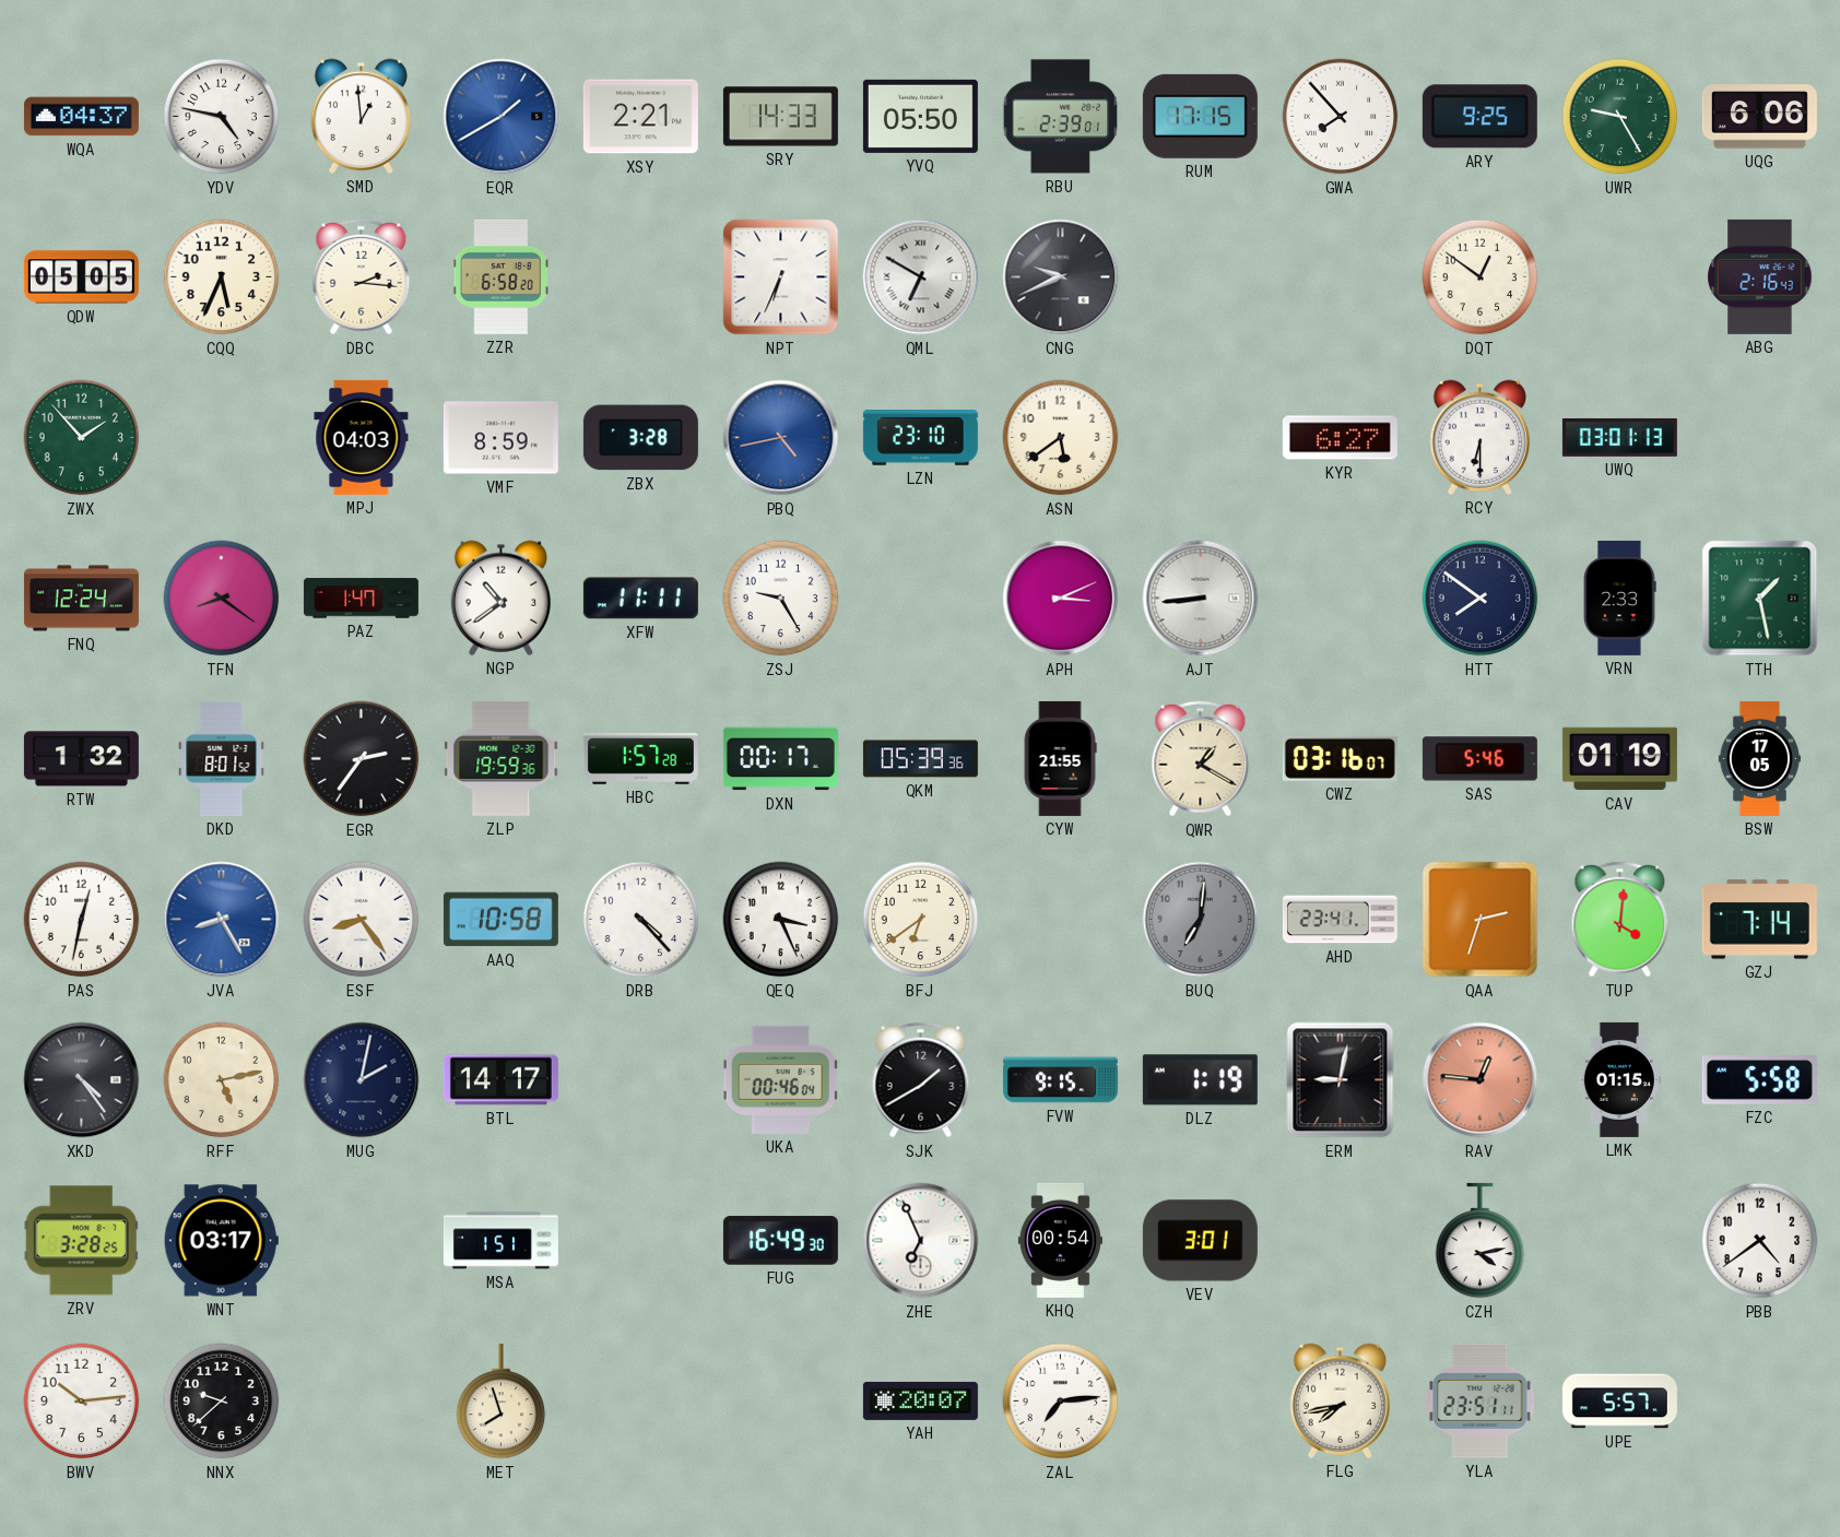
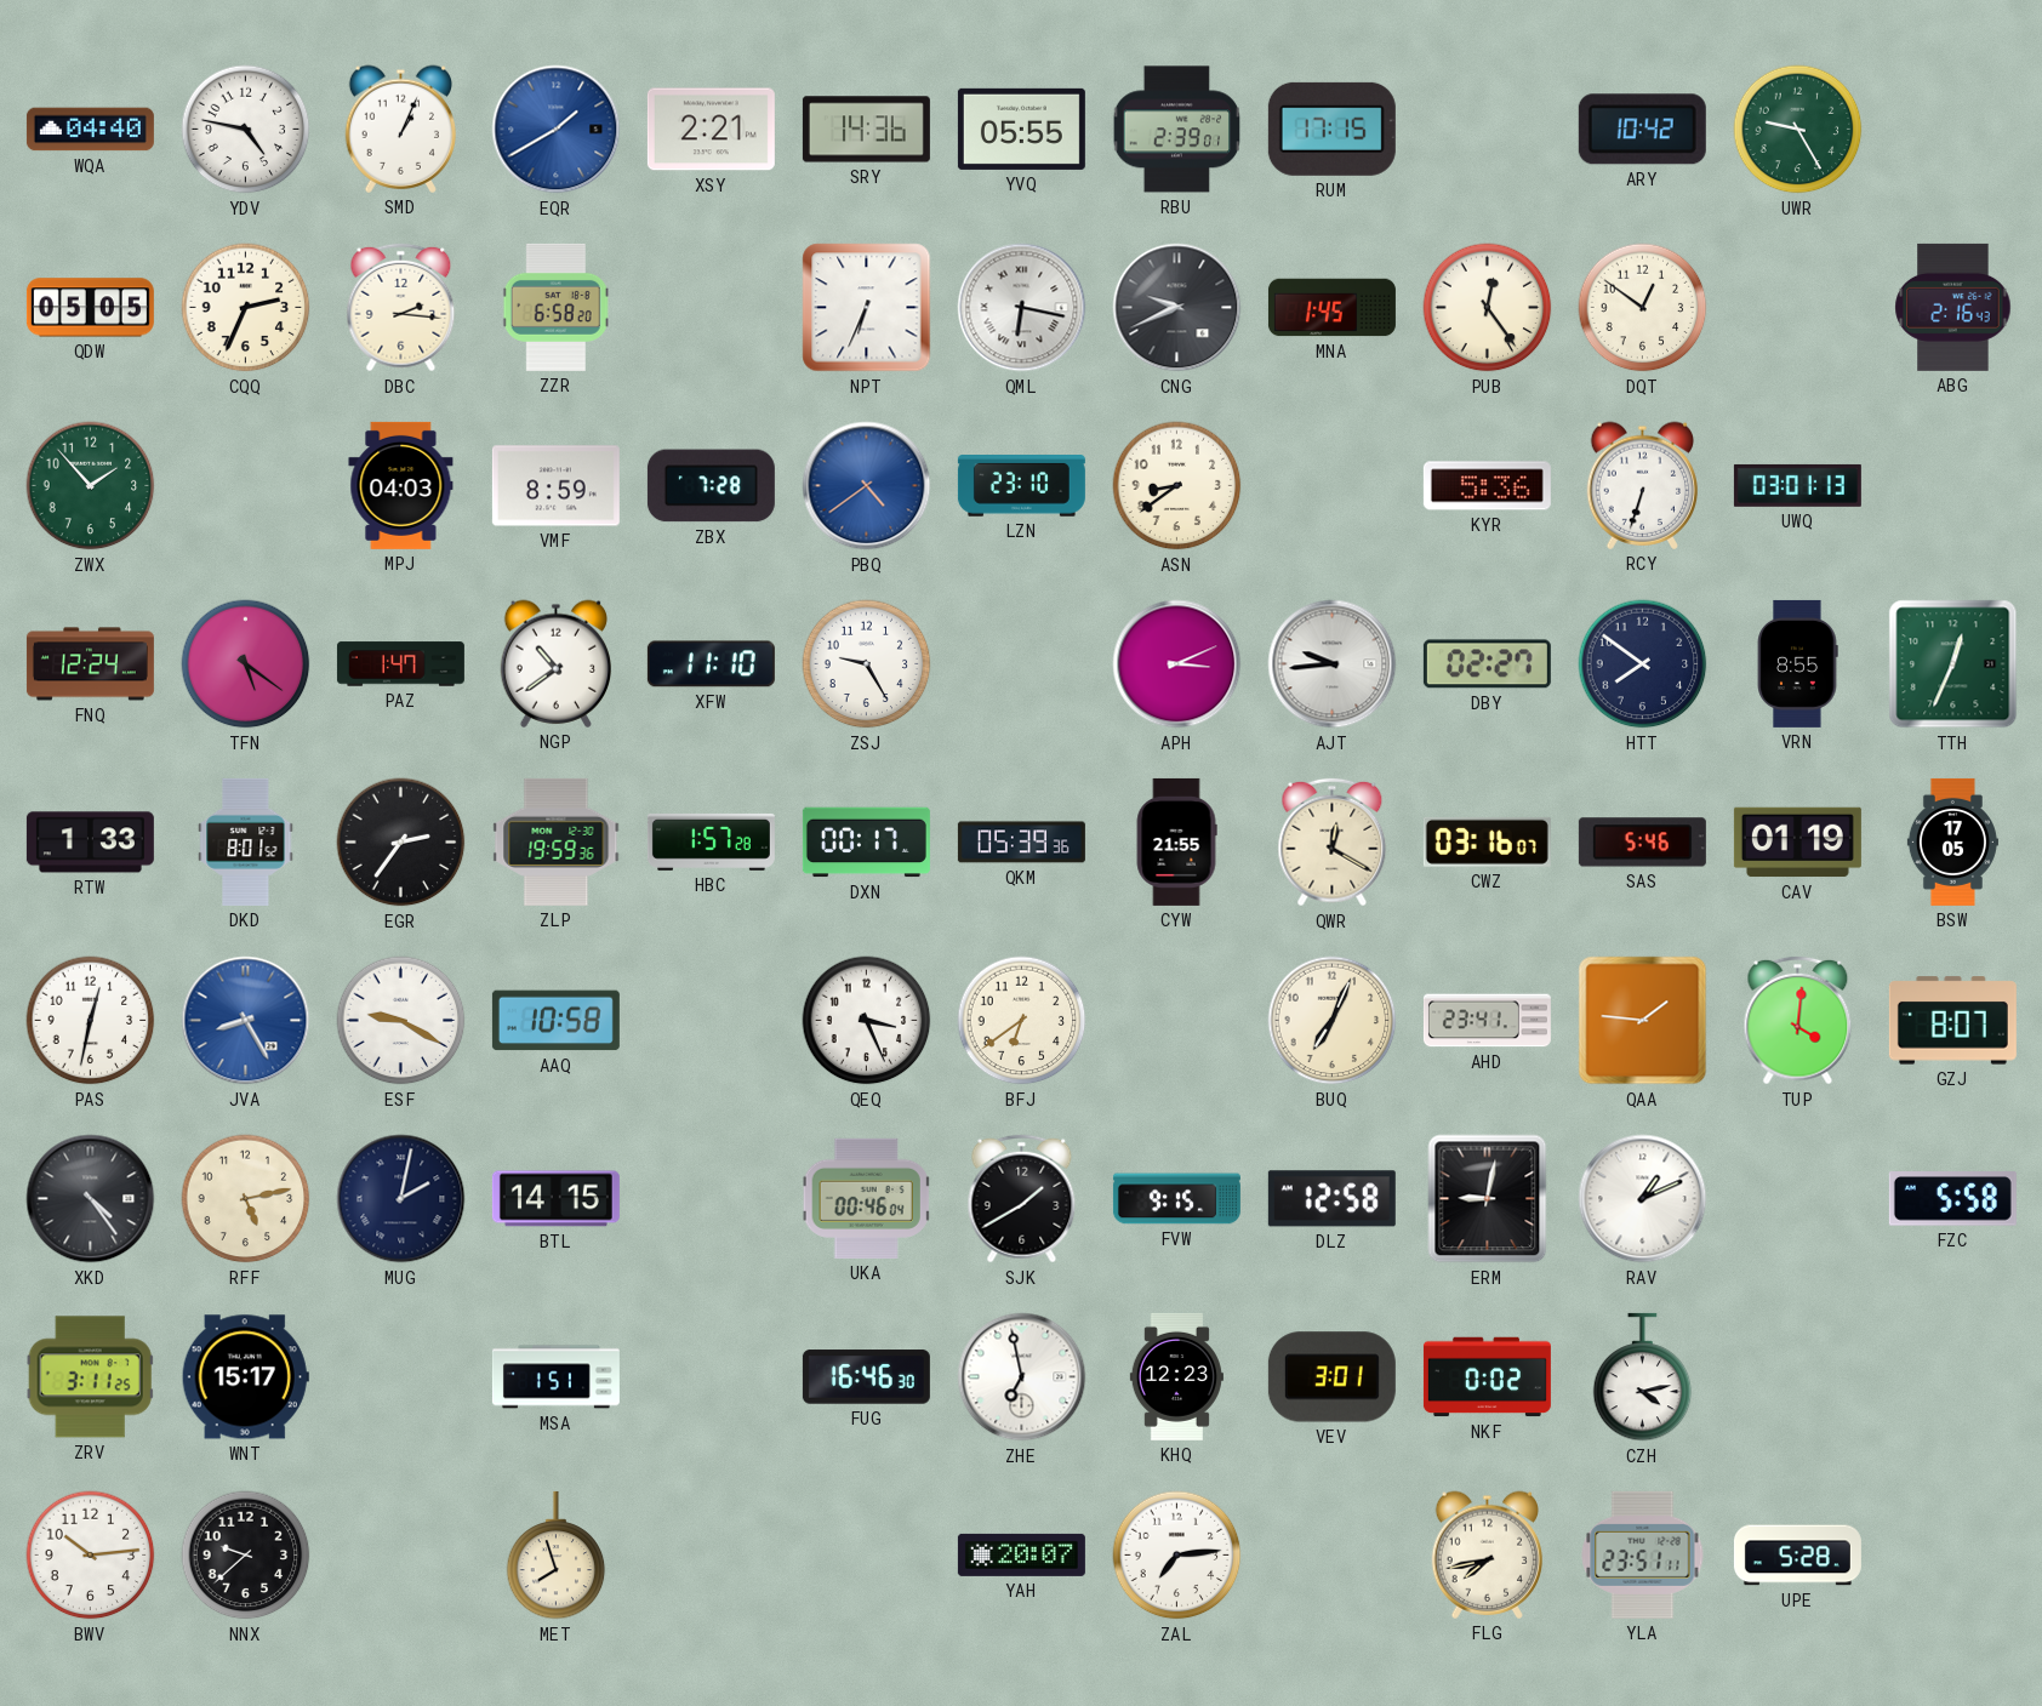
WQA: 04:37 -> 04:40 (90, 130)
SMD: 12:59 -> 1:04 (400, 129)
SRY: 14:33 -> 14:36 (866, 130)
YVQ: 05:50 -> 05:55 (1021, 129)
GWA: 7:53 -> none (1341, 117)
ARY: 9:25 -> 10:42 (1642, 130)
UQG: 6:06 -> none (1759, 117)
CQQ: 5:34 -> 2:34 (246, 308)
QML: 6:50 -> 6:17 (1022, 308)
MNA: none -> 1:45 (1331, 308)
PUB: none -> 12:24 (1488, 308)
ZBX: 3:28 -> 7:28 (711, 486)
PBQ: 4:43 -> 4:39 (867, 486)
ASN: 5:39 -> 8:39 (1177, 486)
KYR: 6:27 -> 5:36 (1487, 486)
RCY: 6:30 -> 6:33 (1642, 485)
TFN: 8:21 -> 5:21 (246, 664)
XFW: 11:11 -> 11:10 (711, 664)
AJT: 8:44 -> 9:44 (1333, 664)
DBY: none -> 02:27 (1487, 664)
VRN: 2:33 -> 8:55 (1797, 663)
TTH: 1:28 -> 12:34 (1953, 664)
RTW: 1:32 -> 1:33 (90, 843)
QWR: 1:20 -> 12:20 (1333, 843)
ESF: 8:24 -> 9:20 (401, 1021)
DRB: 4:23 -> none (641, 920)
BUQ: 7:01 -> 7:04 (1333, 1021)
BUQ dial: grey -> cream (1333, 1021)
QAA: 2:33 -> 1:46 (1643, 1021)
GZJ: 7:14 -> 8:07 (1952, 1021)
BTL: 14:17 -> 14:15 (555, 1199)
DLZ: 1:19 -> 12:58 (1331, 1199)
RAV: 12:46 -> 1:11 (1643, 1199)
RAV dial: salmon -> white (1643, 1199)
LMK: 01:15 -> none (1619, 1079)
ZRV: 3:28 -> 3:11 (90, 1377)
WNT: 03:17 -> 15:17 (245, 1377)
FUG: 16:49 -> 16:46 (866, 1377)
ZHE: 6:56 -> 6:58 (1022, 1377)
KHQ: 00:54 -> 12:23 (1176, 1376)
NKF: none -> 0:02 (1487, 1377)
PBB: 4:39 -> none (1760, 1241)
UPE: 5:57 -> 5:28 (1797, 1556)
